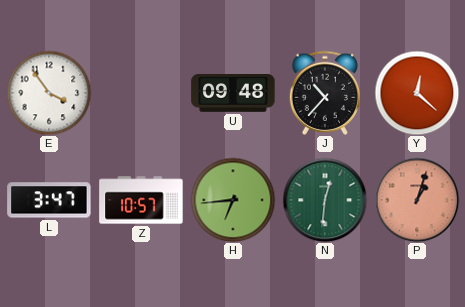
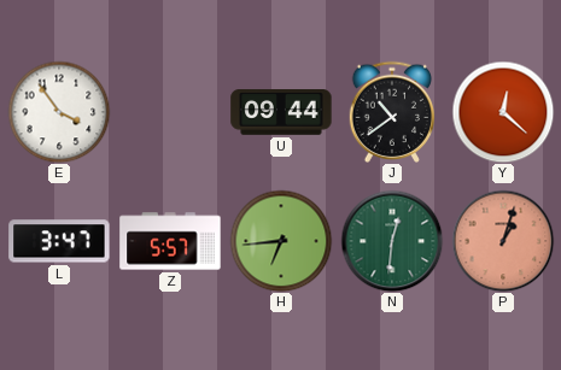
U: 09:48 -> 09:44 (281, 113)
J: 10:37 -> 10:39 (392, 112)
Z: 10:57 -> 5:57 (170, 241)
